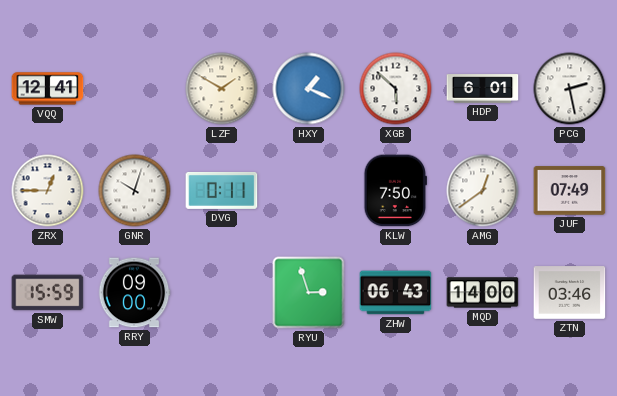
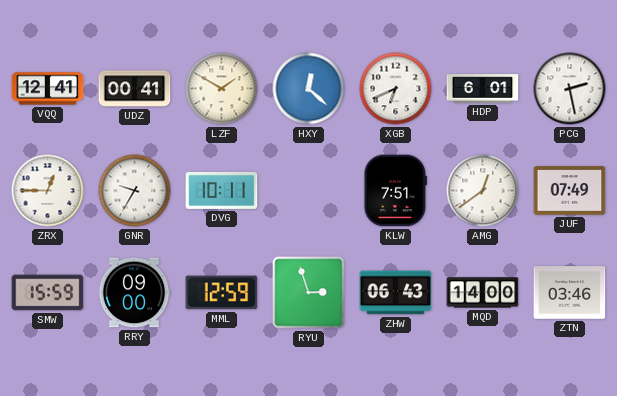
UDZ: none -> 00:41 (135, 89)
HXY: 1:19 -> 12:22 (309, 89)
XGB: 5:52 -> 6:41 (396, 89)
GNR: 10:03 -> 9:35 (135, 191)
DVG: 0:11 -> 10:11 (222, 190)
KLW: 7:50 -> 7:51 (395, 191)
MML: none -> 12:59 (222, 293)
